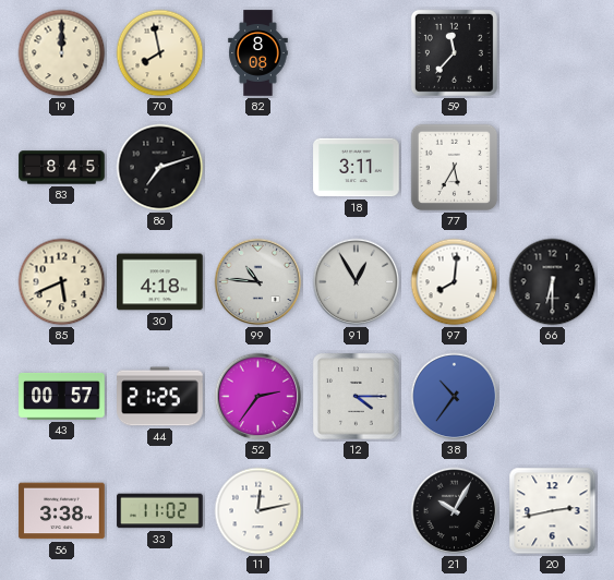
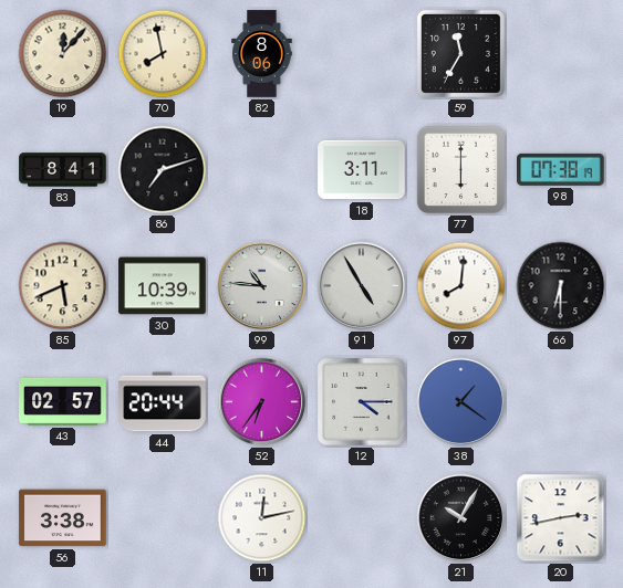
19: 12:00 -> 12:07 (63, 54)
82: 8:08 -> 8:06 (262, 54)
59: 11:37 -> 11:35 (460, 53)
83: 8:45 -> 8:41 (63, 170)
77: 5:35 -> 6:00 (461, 170)
98: none -> 07:38 (561, 169)
30: 4:18 -> 10:39 (163, 286)
91: 12:55 -> 4:55 (362, 286)
43: 00:57 -> 02:57 (63, 401)
44: 21:25 -> 20:44 (163, 402)
52: 2:36 -> 6:36 (262, 402)
38: 10:36 -> 1:21 (461, 402)
33: 11:02 -> none (160, 511)
